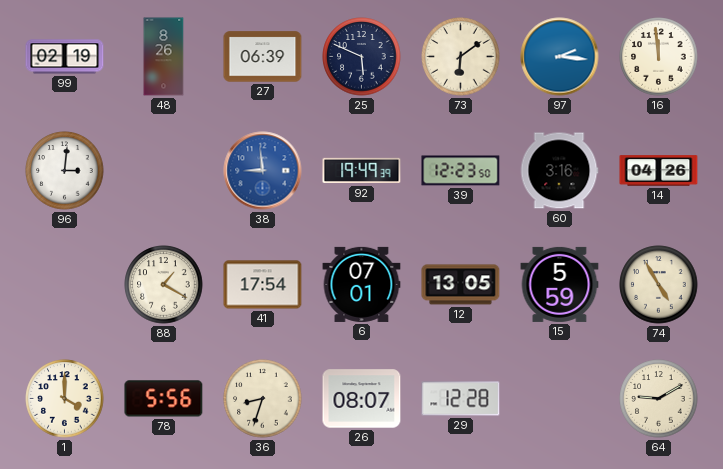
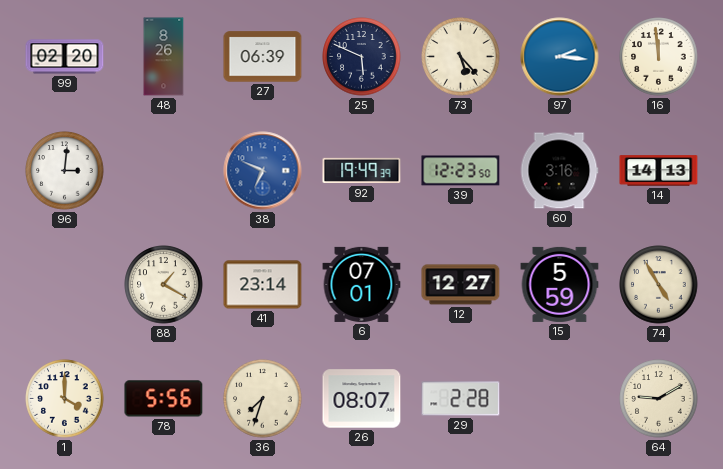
99: 02:19 -> 02:20 (65, 57)
73: 6:09 -> 5:23 (461, 57)
38: 8:59 -> 6:49 (263, 171)
14: 04:26 -> 14:13 (659, 171)
41: 17:54 -> 23:14 (263, 285)
12: 13:05 -> 12:27 (461, 285)
36: 8:33 -> 7:33 (263, 399)
29: 12:28 -> 2:28 (461, 399)
